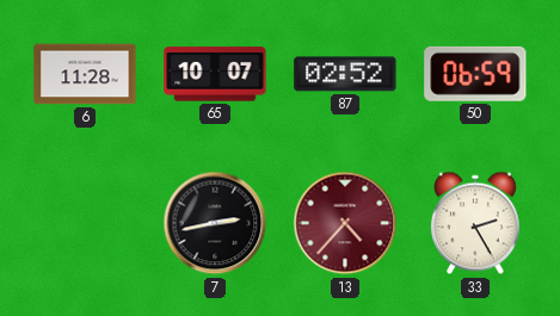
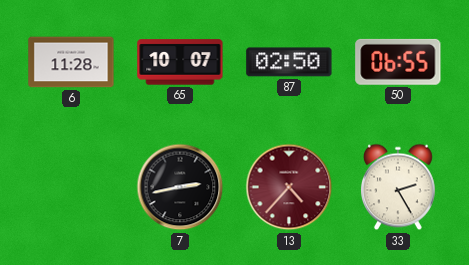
87: 02:52 -> 02:50 (289, 62)
50: 06:59 -> 06:55 (398, 62)
